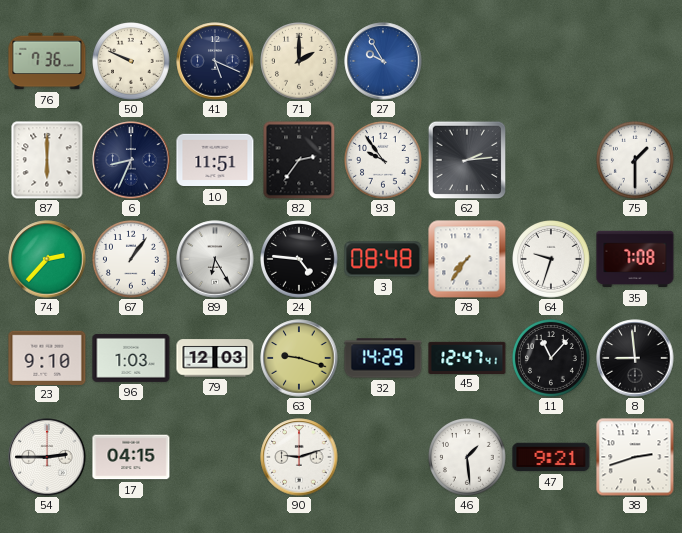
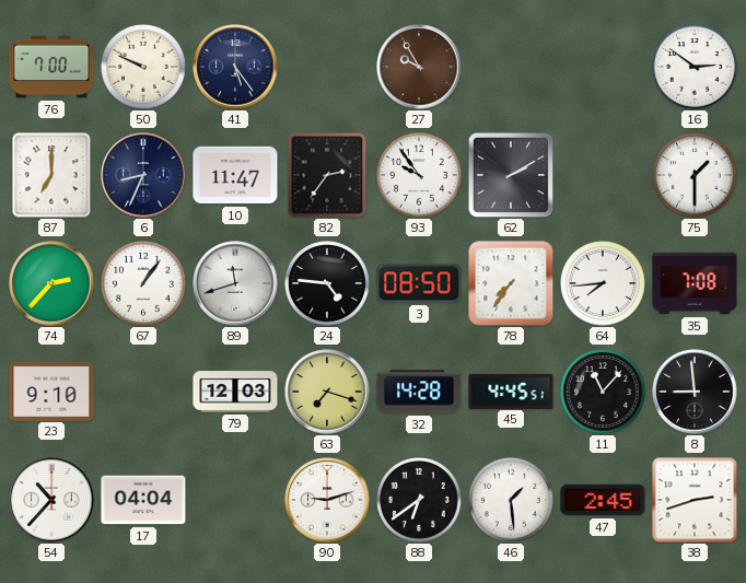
76: 7:36 -> 7:00 (51, 67)
41: 5:19 -> 5:24 (235, 67)
71: 2:00 -> none (300, 62)
27 dial: blue -> brown (419, 67)
16: none -> 2:51 (696, 68)
87: 6:00 -> 7:00 (51, 175)
10: 11:51 -> 11:47 (235, 175)
62: 2:14 -> 2:10 (511, 175)
89: 6:25 -> 11:42 (235, 283)
3: 08:48 -> 08:50 (419, 283)
64: 9:33 -> 7:44 (604, 284)
96: 1:03 -> none (131, 358)
63: 9:18 -> 7:18 (327, 392)
32: 14:29 -> 14:28 (419, 392)
45: 12:47 -> 4:45 (511, 390)
54: 2:45 -> 10:37 (51, 500)
17: 04:15 -> 04:04 (143, 500)
88: none -> 6:39 (420, 501)
47: 9:21 -> 2:45 (603, 500)
